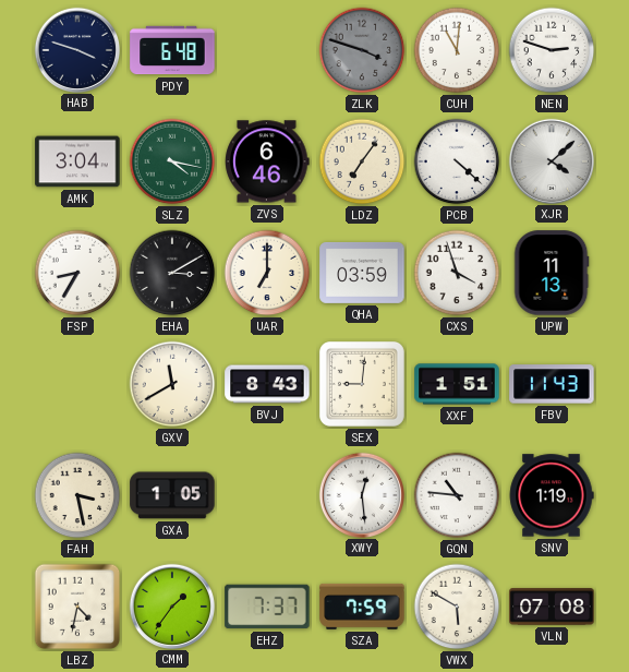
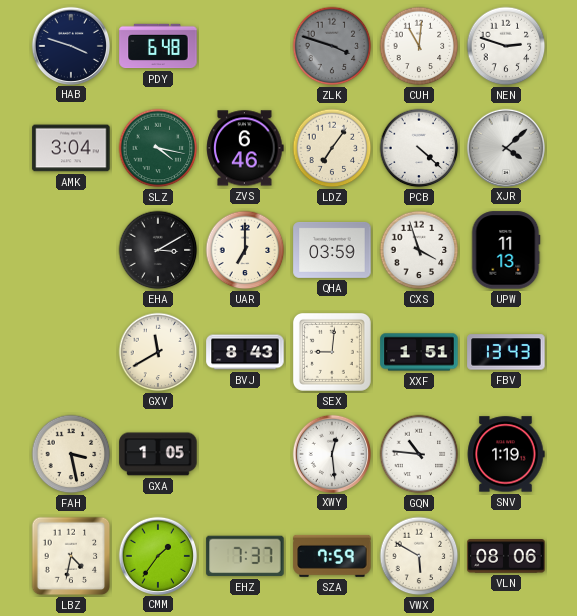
FSP: 8:35 -> none (77, 273)
FBV: 11:43 -> 13:43 (506, 352)
VLN: 07:08 -> 08:06 (506, 556)
